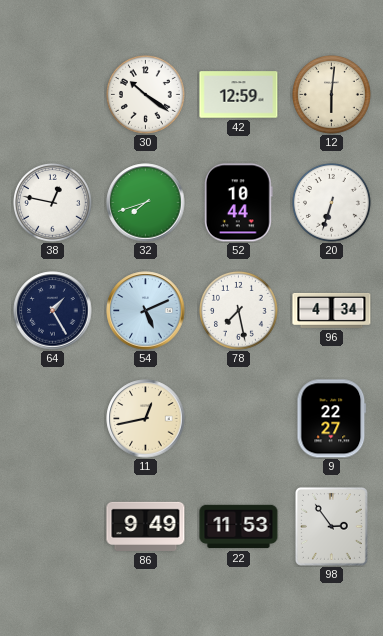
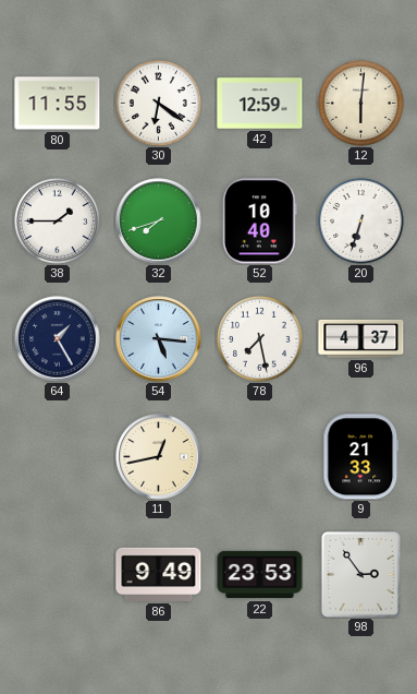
80: none -> 11:55 (58, 104)
30: 10:21 -> 6:21 (159, 104)
38: 12:47 -> 1:45 (58, 222)
52: 10:44 -> 10:40 (259, 222)
54: 5:11 -> 5:16 (159, 339)
96: 4:34 -> 4:37 (361, 338)
9: 22:27 -> 21:33 (361, 457)
22: 11:53 -> 23:53 (260, 575)
